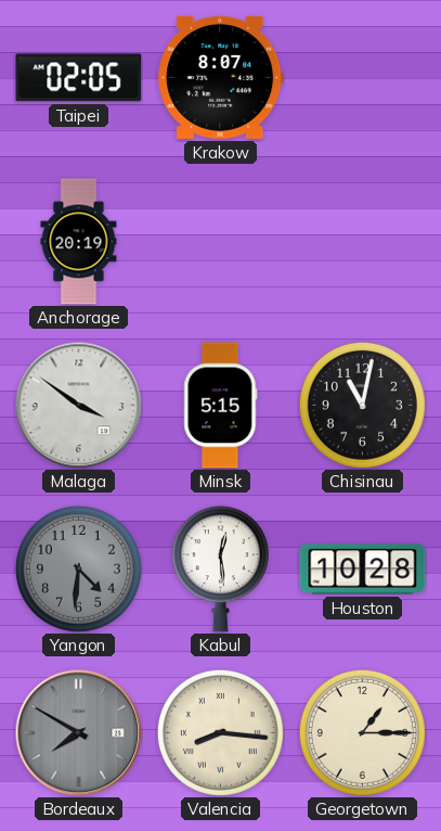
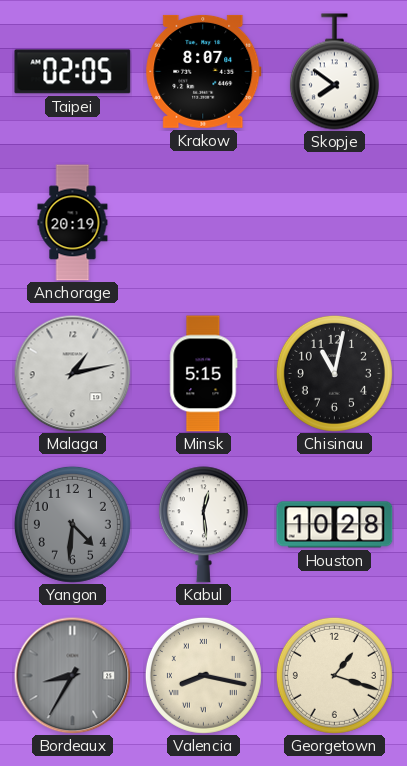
Skopje: none -> 7:51 (334, 72)
Malaga: 3:51 -> 1:13 (72, 373)
Bordeaux: 7:50 -> 8:35 (72, 675)
Valencia: 8:16 -> 8:17 (203, 675)
Georgetown: 1:15 -> 1:18 (334, 675)
